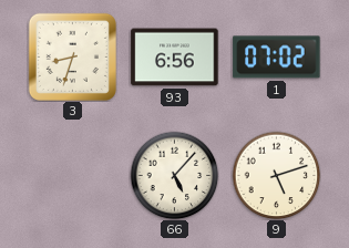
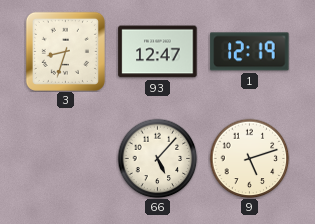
93: 6:56 -> 12:47 (158, 52)
1: 07:02 -> 12:19 (250, 52)
